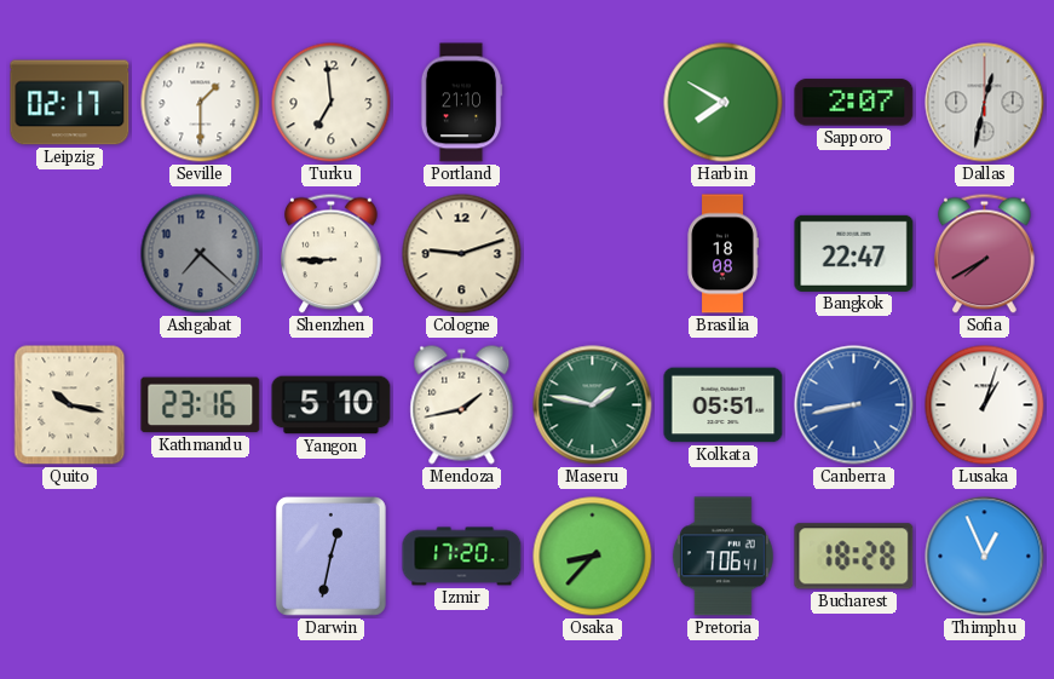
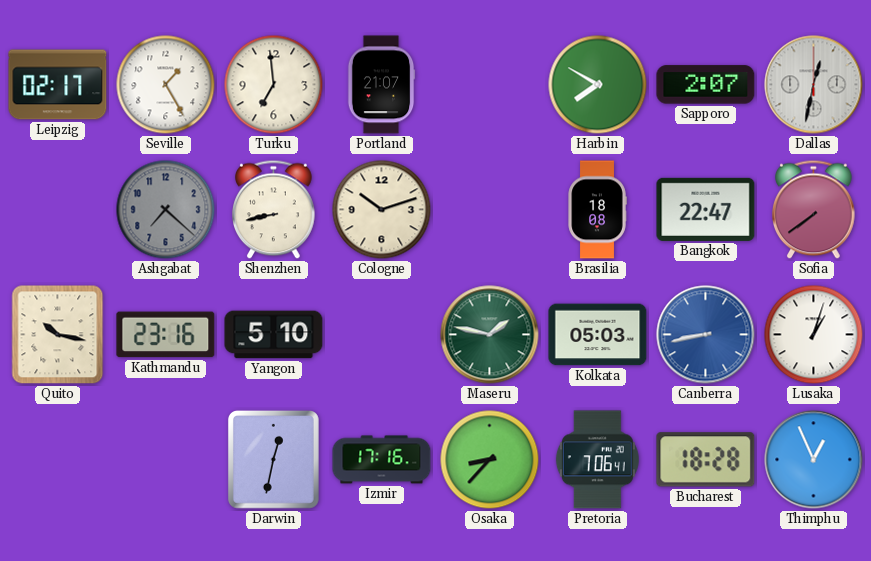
Seville: 1:30 -> 1:25 (166, 85)
Portland: 21:10 -> 21:07 (381, 85)
Shenzhen: 8:45 -> 8:43 (274, 210)
Cologne: 9:12 -> 10:12 (382, 210)
Sofia: 7:40 -> 7:39 (814, 210)
Mendoza: 1:43 -> none (462, 405)
Kolkata: 05:51 -> 05:03 (598, 335)
Izmir: 17:20 -> 17:16 (382, 460)
